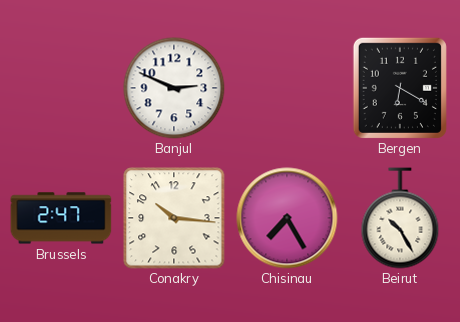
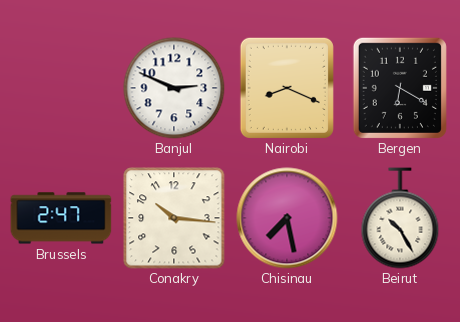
Nairobi: none -> 8:19 (287, 88)
Chisinau: 7:25 -> 7:28 (287, 218)
